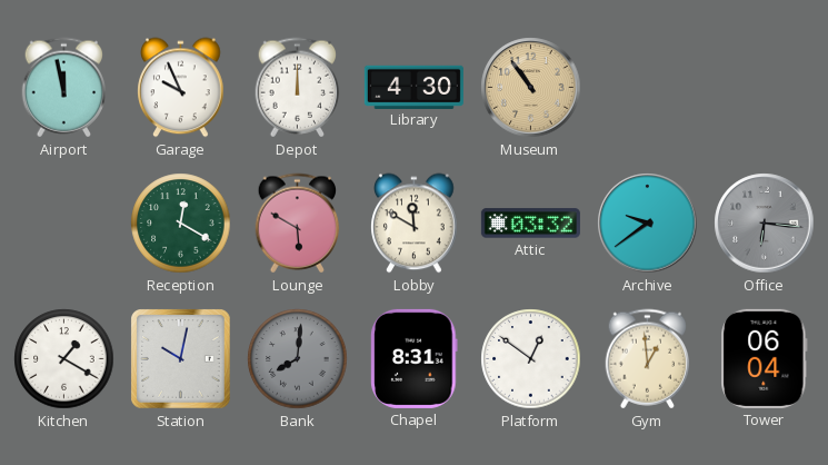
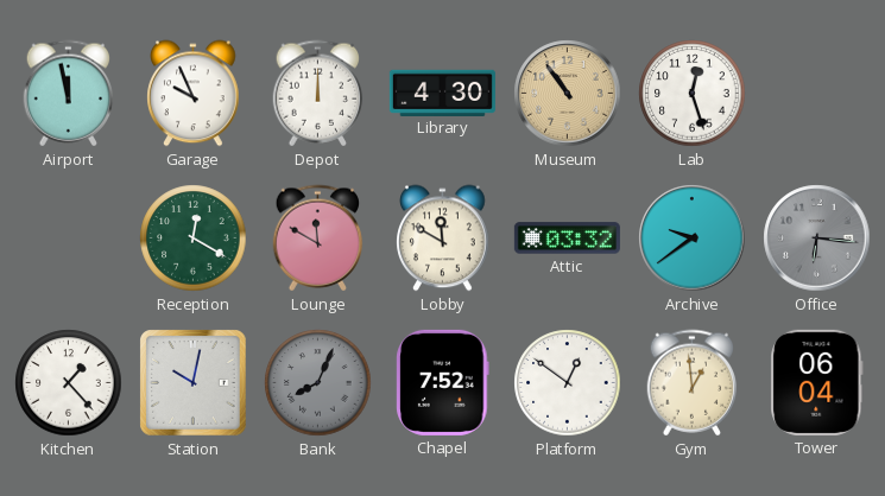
Lab: none -> 12:27 (693, 94)
Lounge: 5:50 -> 11:50 (318, 239)
Kitchen: 1:20 -> 1:23 (69, 383)
Bank: 8:01 -> 8:04 (318, 383)
Chapel: 8:31 -> 7:52 (443, 382)
